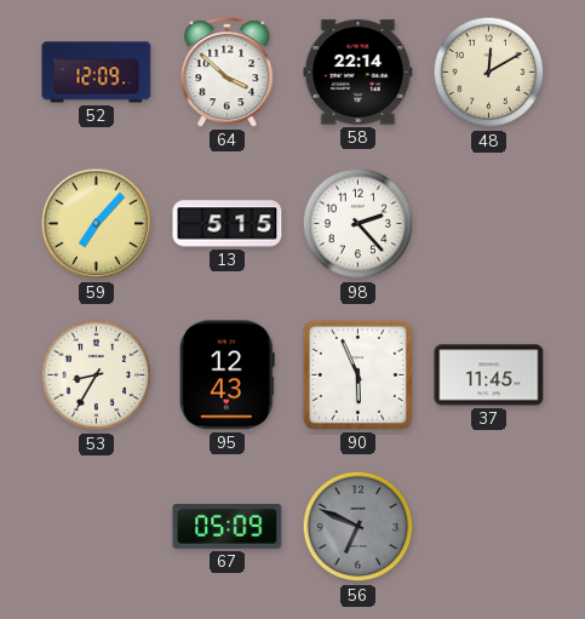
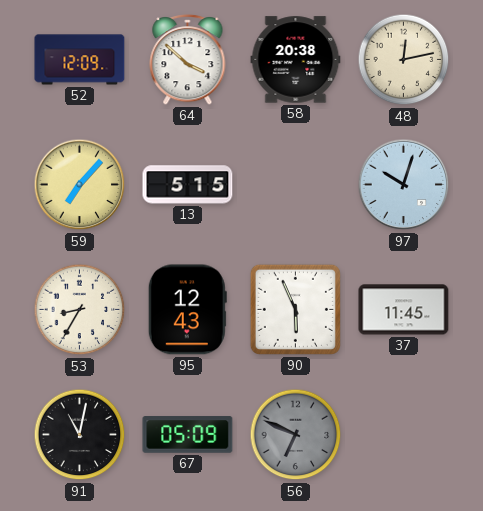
58: 22:14 -> 20:38 (296, 60)
48: 12:10 -> 12:13 (404, 60)
98: 2:23 -> none (359, 224)
97: none -> 10:03 (404, 185)
91: none -> 11:02 (80, 435)
